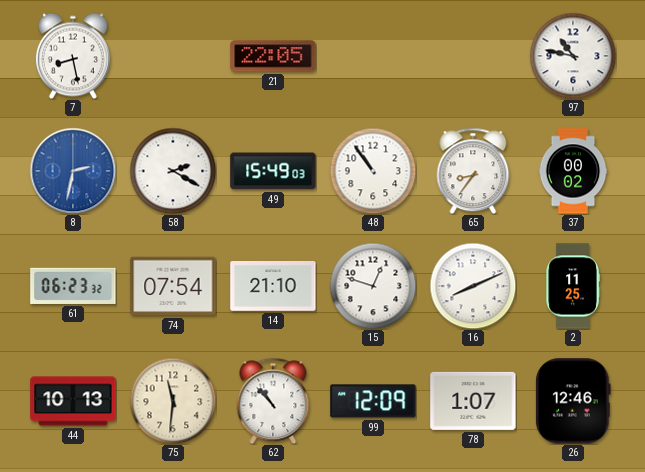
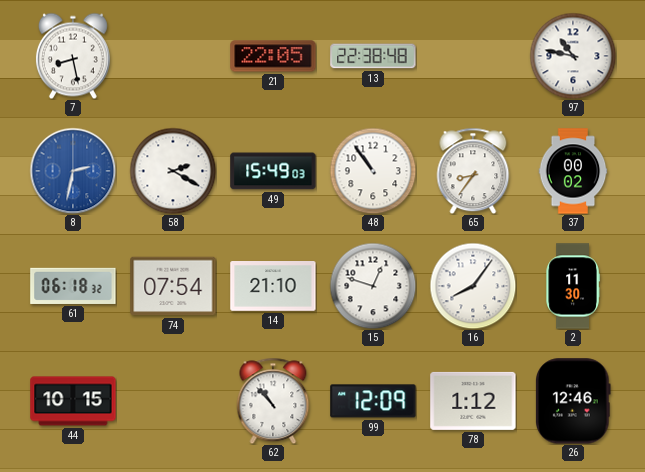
13: none -> 22:38 (373, 56)
61: 06:23 -> 06:18 (73, 286)
16: 8:11 -> 8:06 (473, 286)
2: 11:25 -> 11:30 (573, 286)
44: 10:13 -> 10:15 (73, 401)
75: 11:31 -> none (173, 401)
78: 1:07 -> 1:12 (473, 401)
